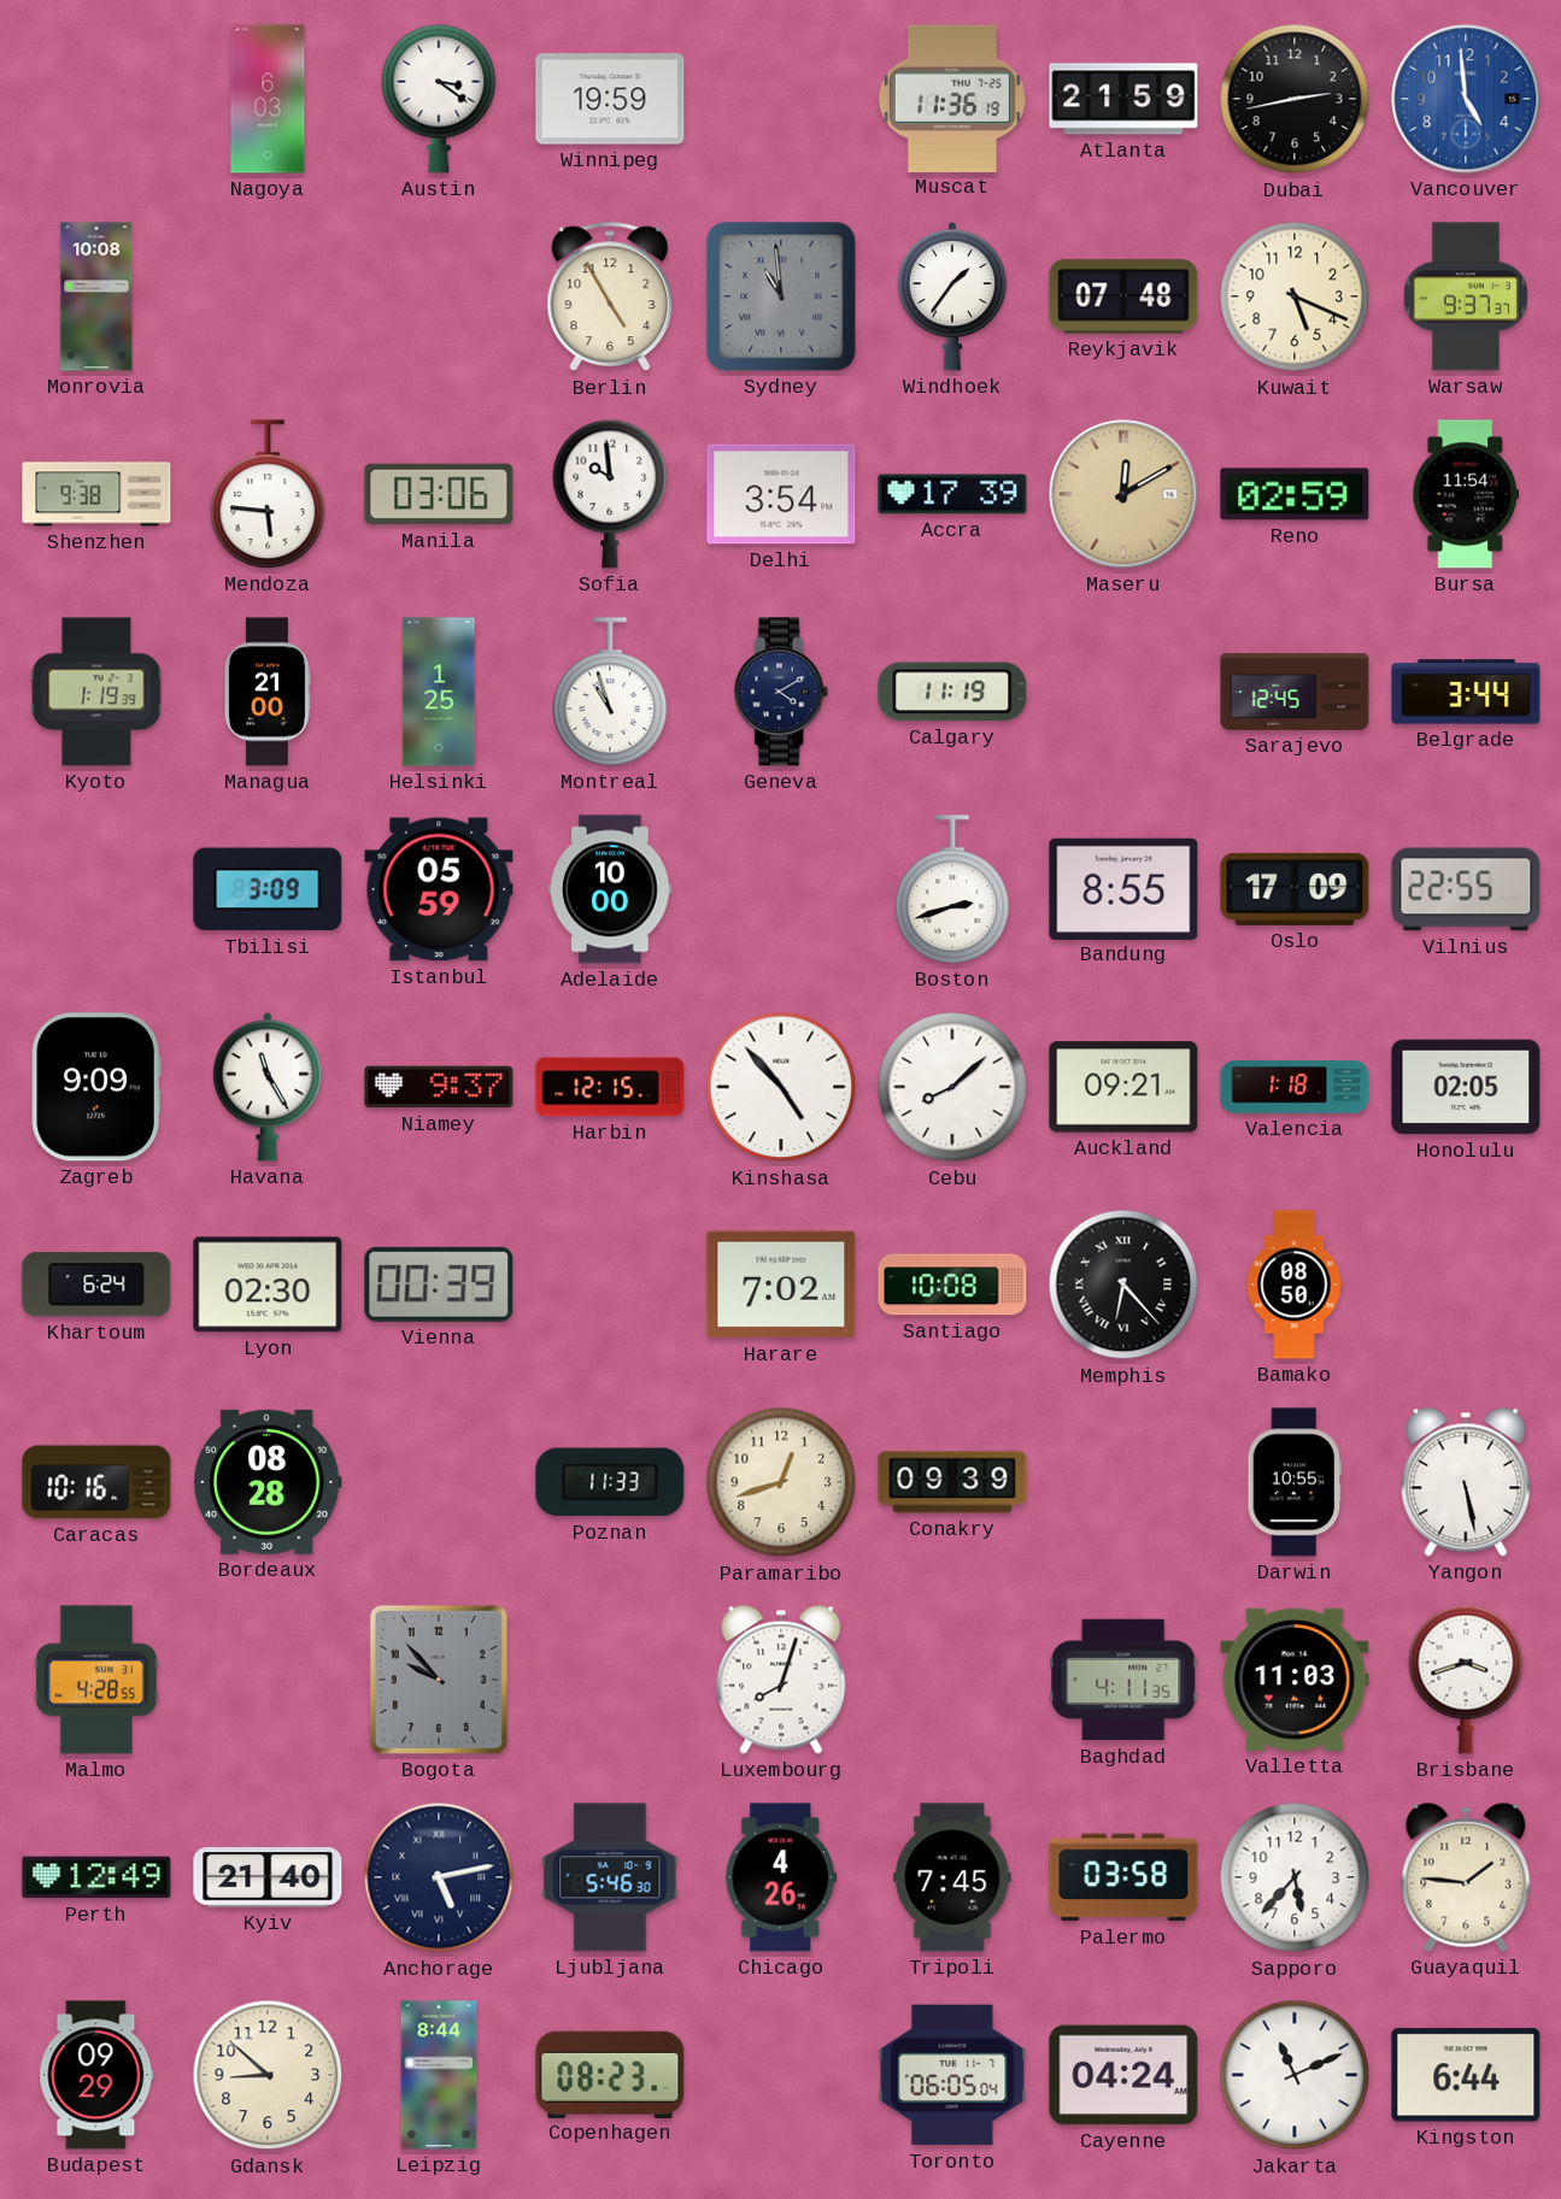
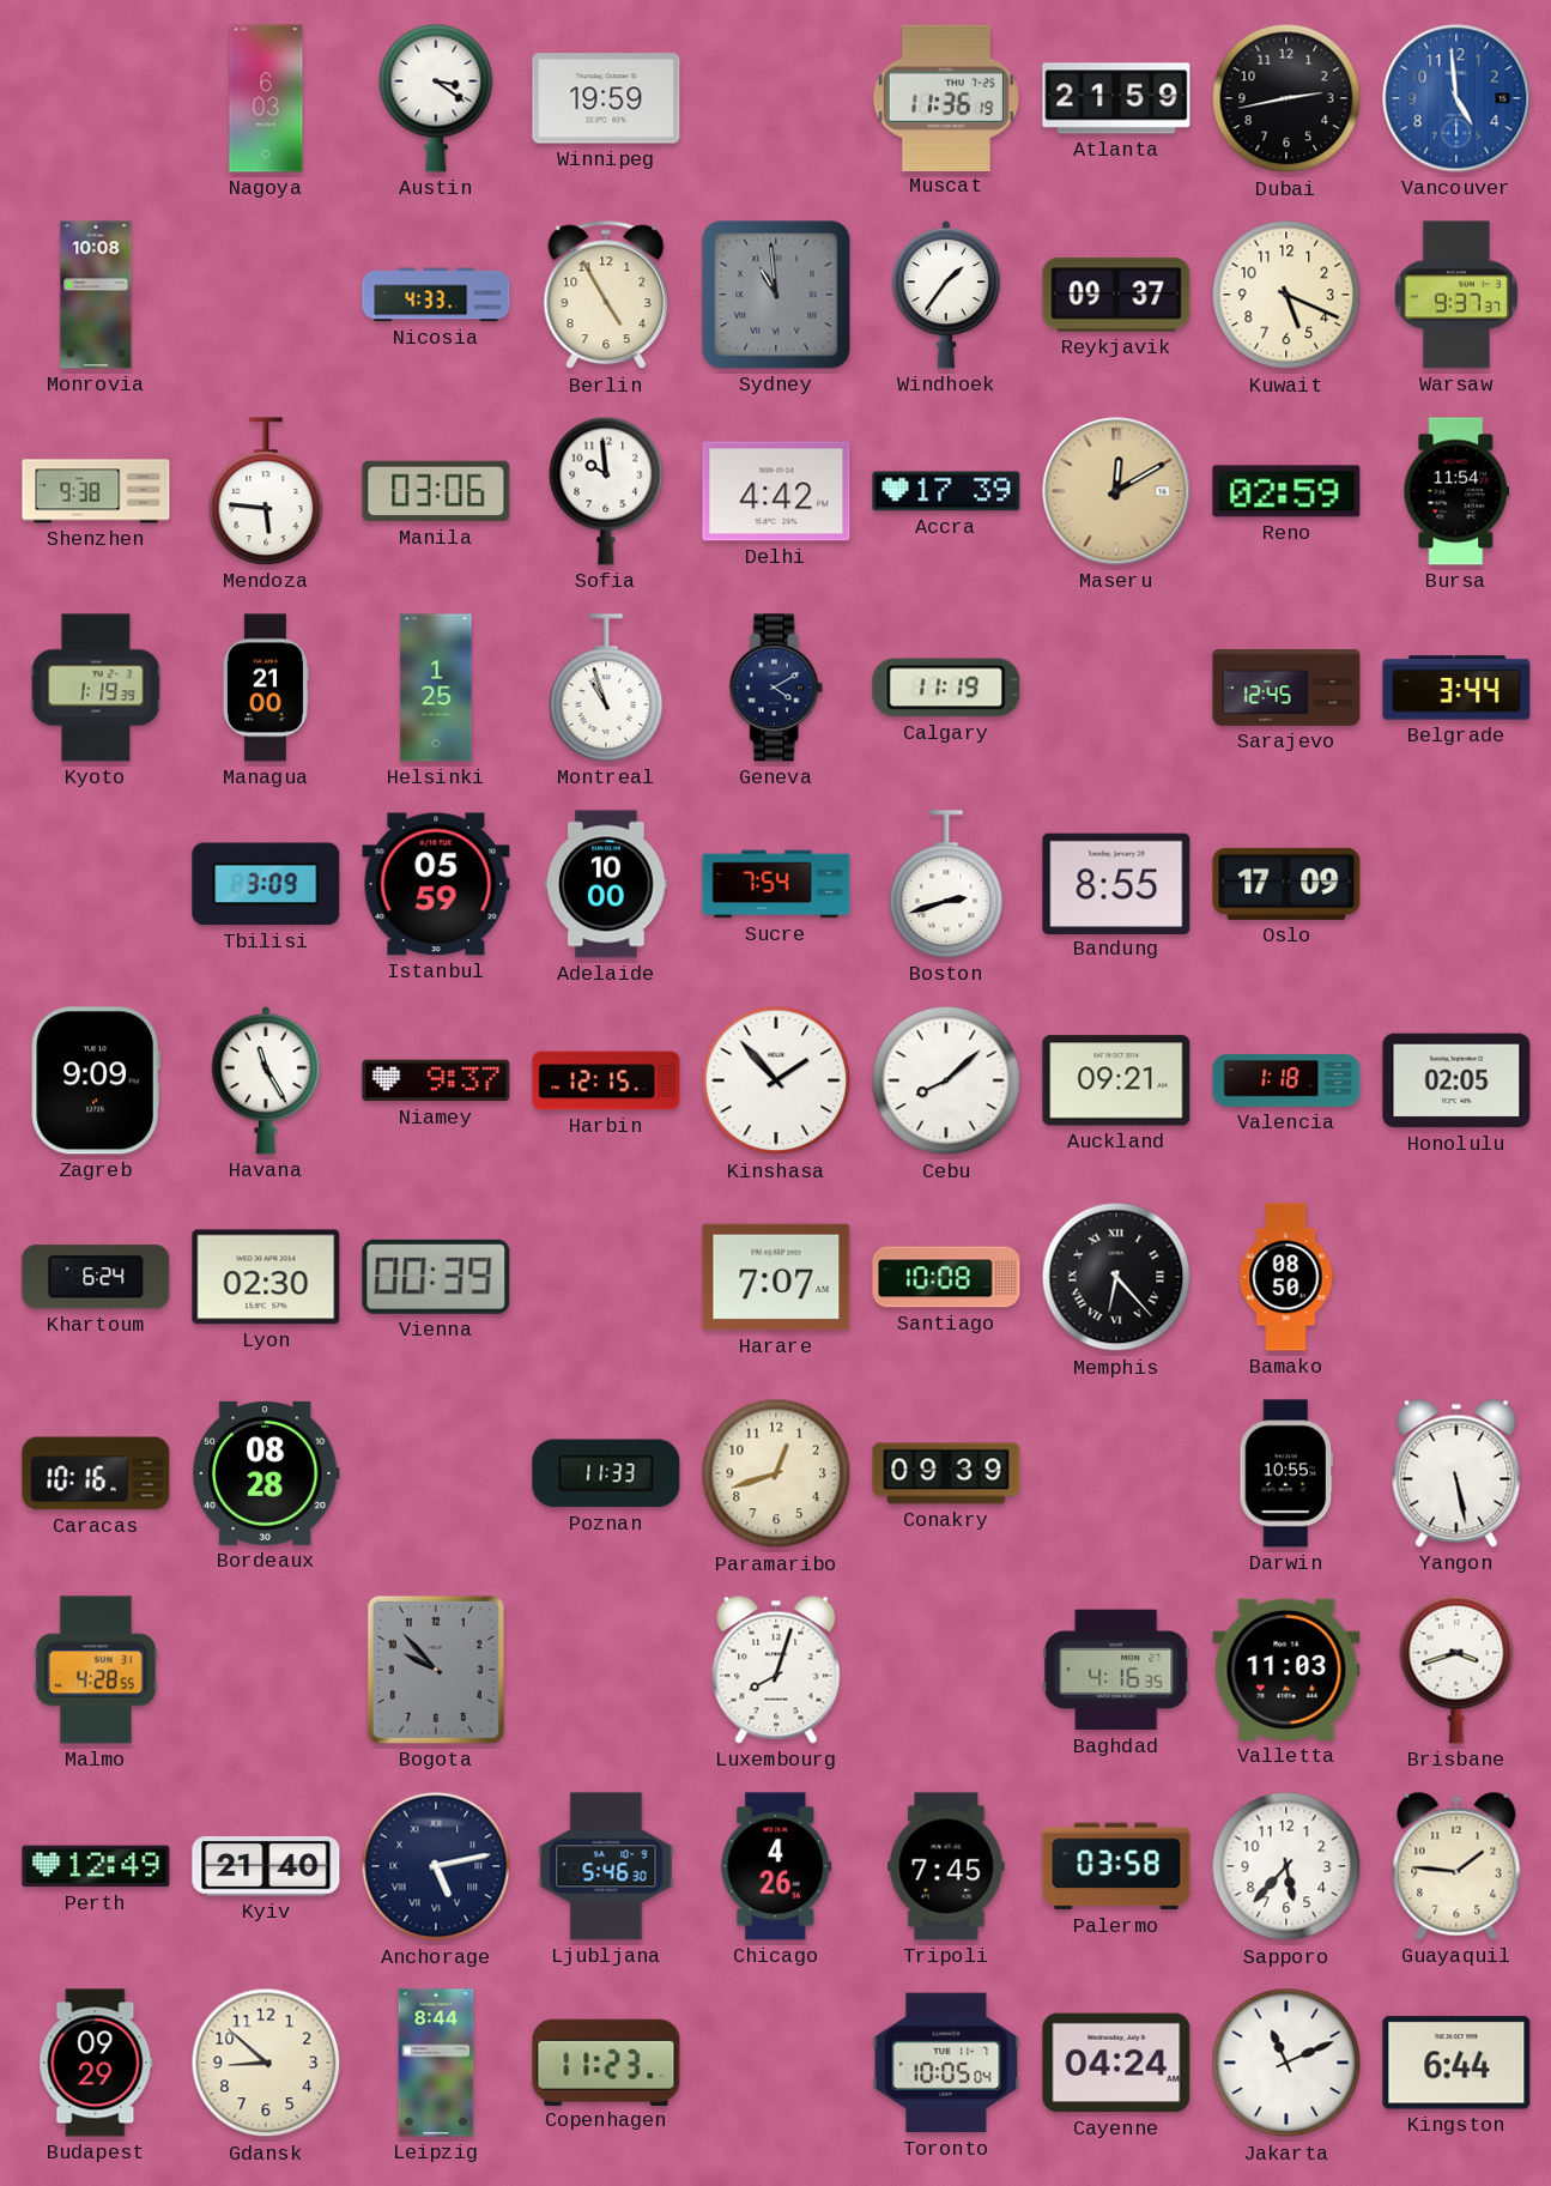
Nicosia: none -> 4:33 (436, 295)
Reykjavik: 07:48 -> 09:37 (1116, 295)
Delhi: 3:54 -> 4:42 (776, 491)
Sucre: none -> 7:54 (776, 884)
Vilnius: 22:55 -> none (1466, 889)
Kinshasa: 4:53 -> 1:53 (776, 1080)
Harare: 7:02 -> 7:07 (776, 1277)
Baghdad: 4:11 -> 4:16 (1116, 1670)
Copenhagen: 08:23 -> 11:23 (606, 2061)
Toronto: 06:05 -> 10:05 (946, 2063)
